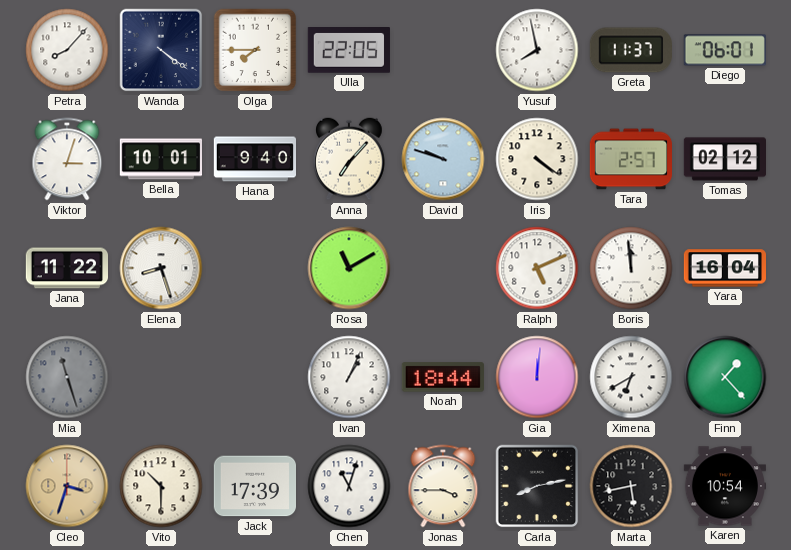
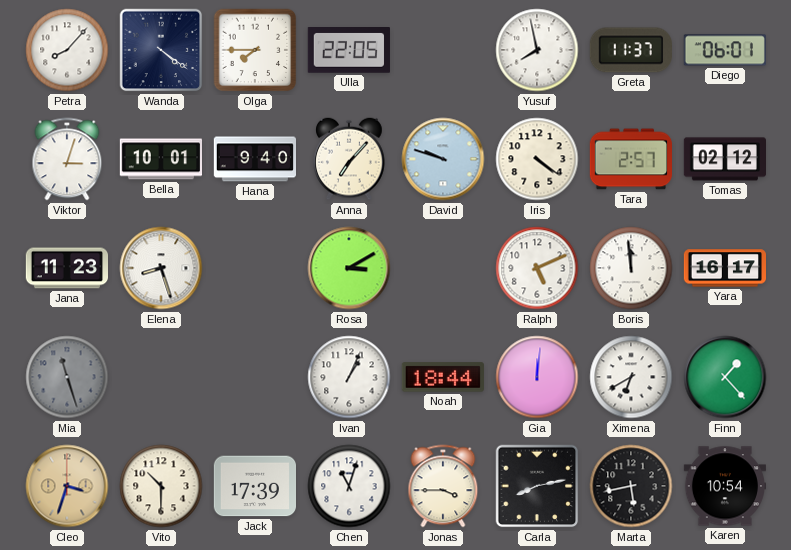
Jana: 11:22 -> 11:23 (66, 268)
Rosa: 11:10 -> 3:10 (349, 268)
Yara: 16:04 -> 16:17 (724, 268)
